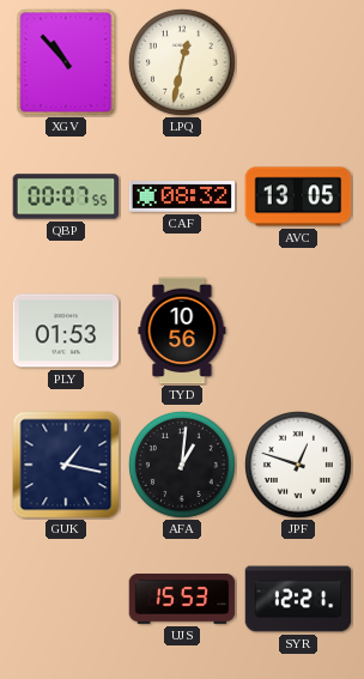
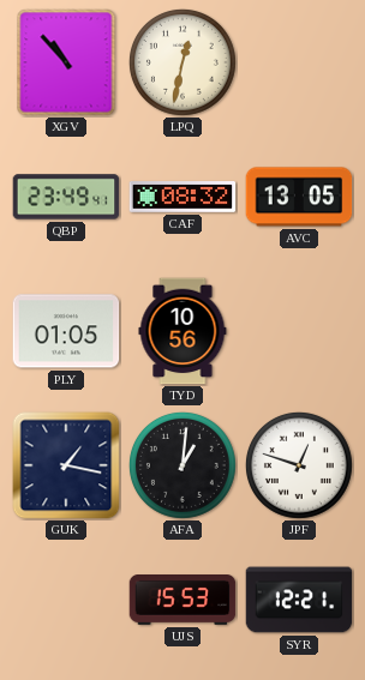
QBP: 00:07 -> 23:49 (66, 197)
PLY: 01:53 -> 01:05 (66, 331)
